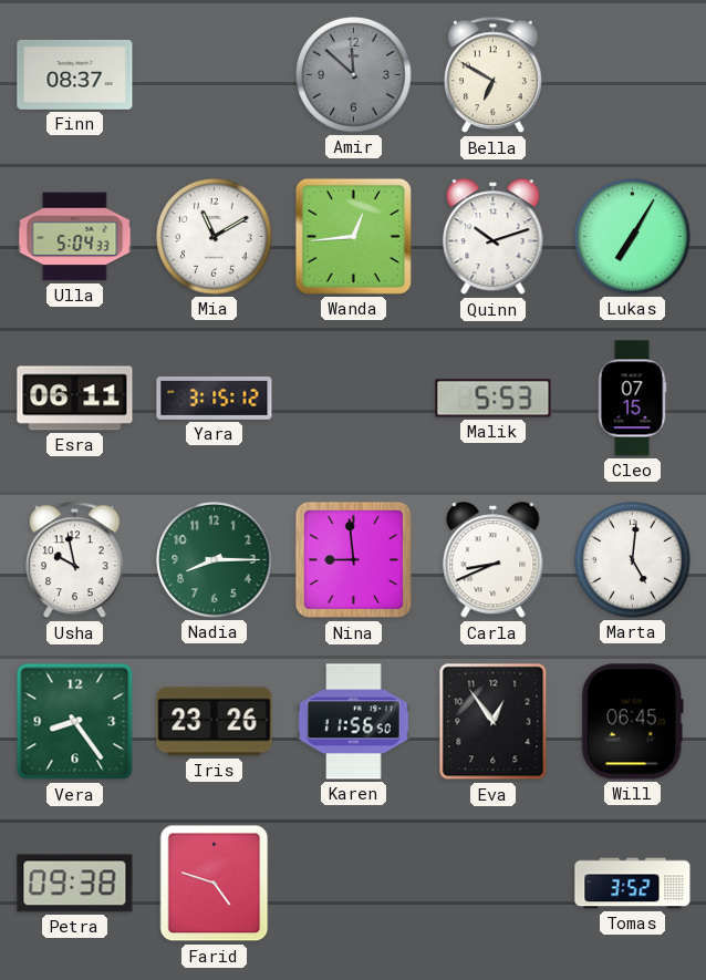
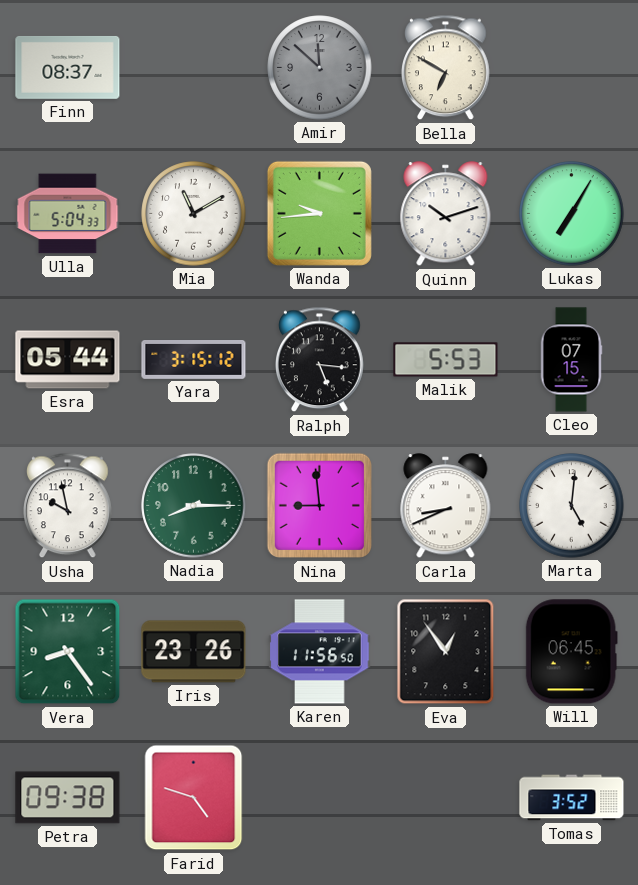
Wanda: 12:44 -> 9:44 (319, 213)
Esra: 06:11 -> 05:44 (68, 360)
Ralph: none -> 5:16 (320, 360)
